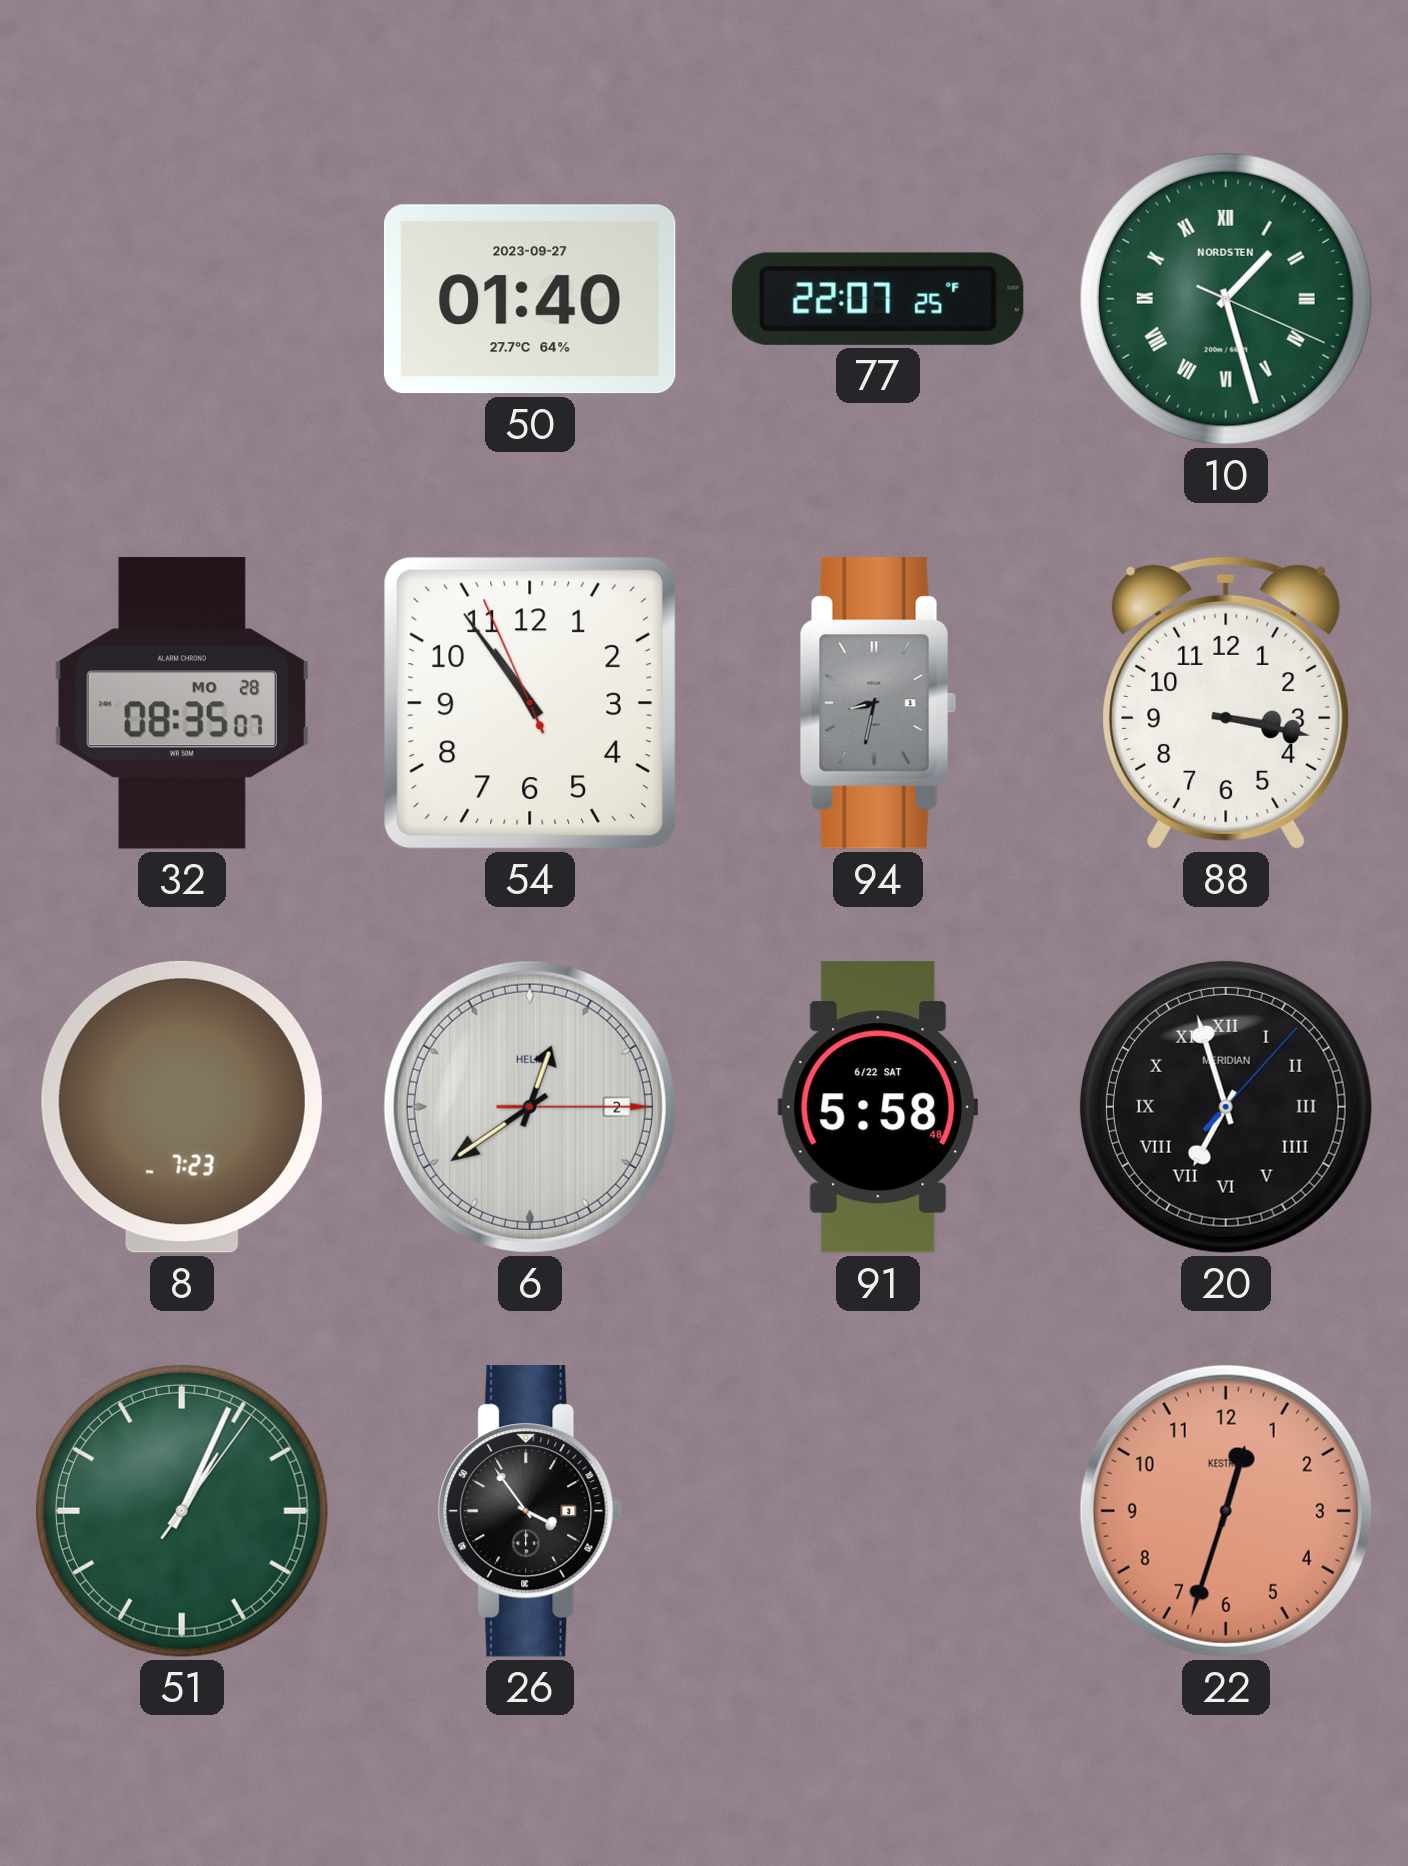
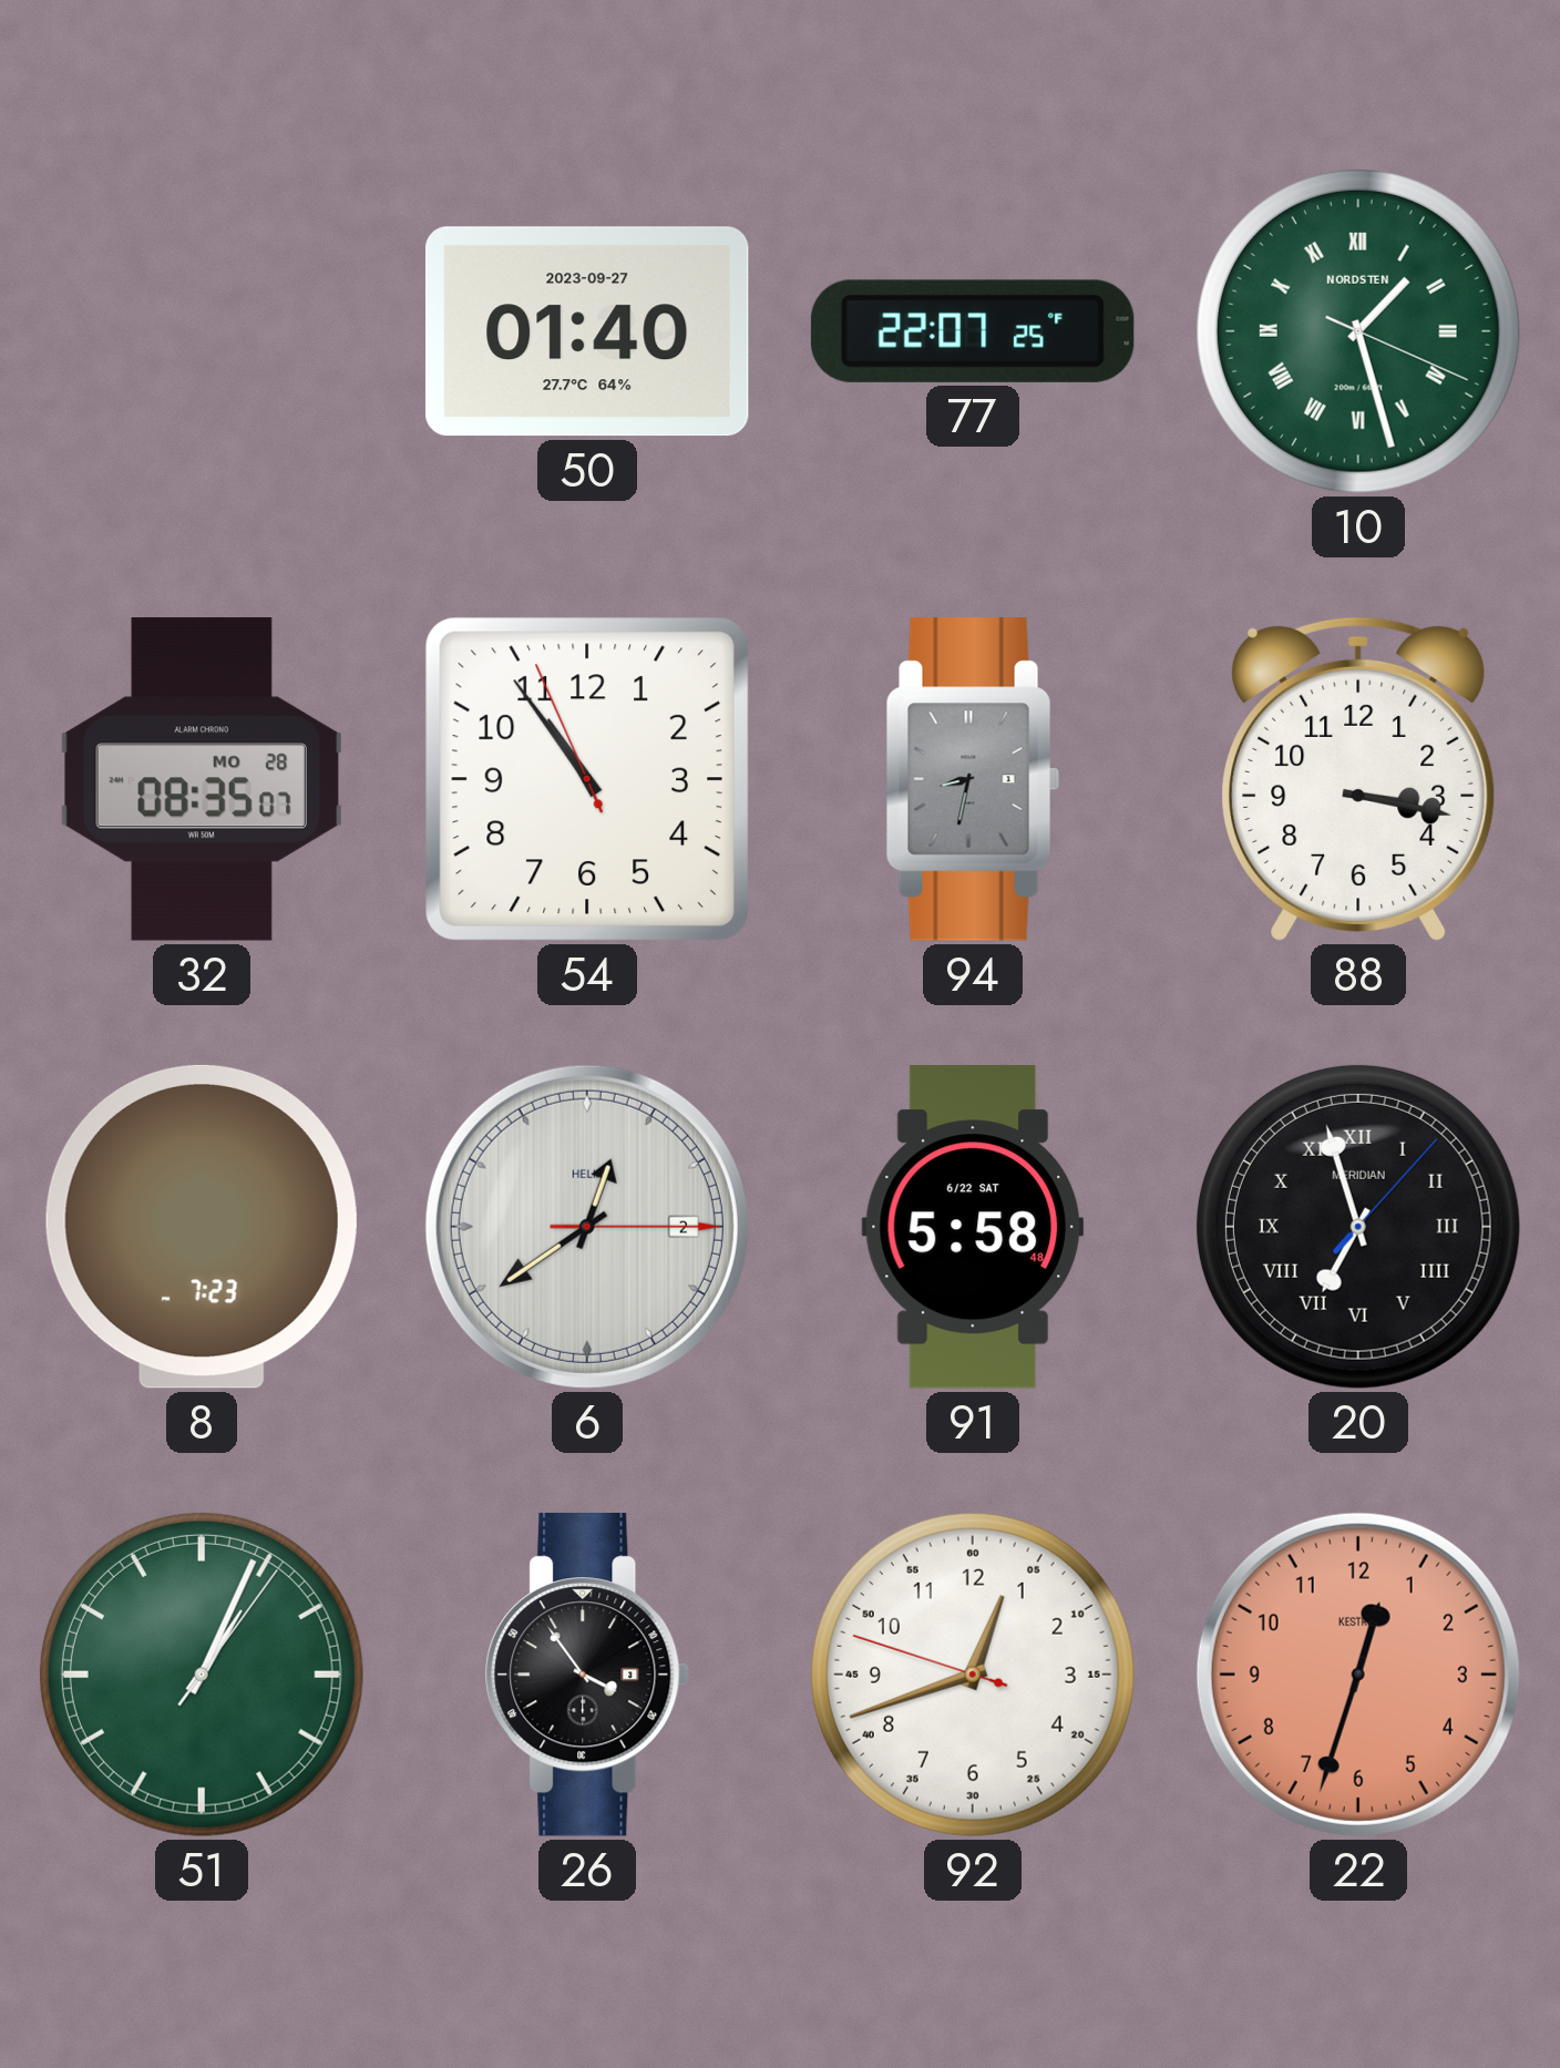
92: none -> 12:41 (973, 1675)
